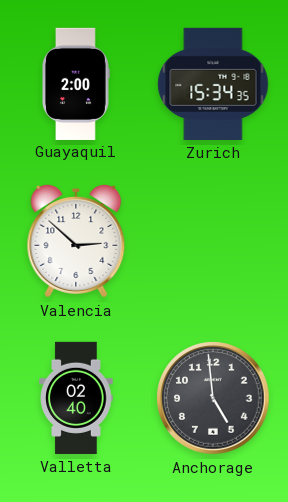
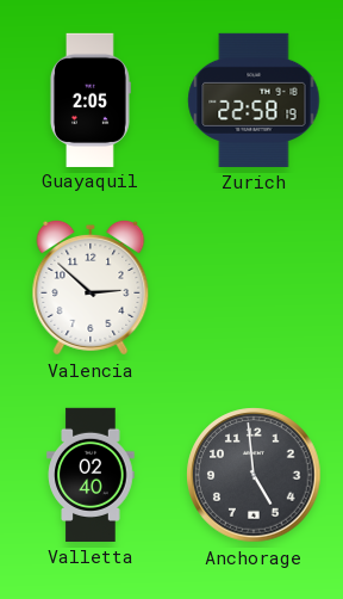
Guayaquil: 2:00 -> 2:05 (91, 99)
Zurich: 15:34 -> 22:58 (254, 100)
